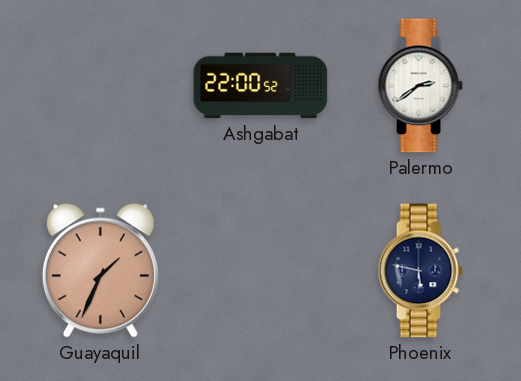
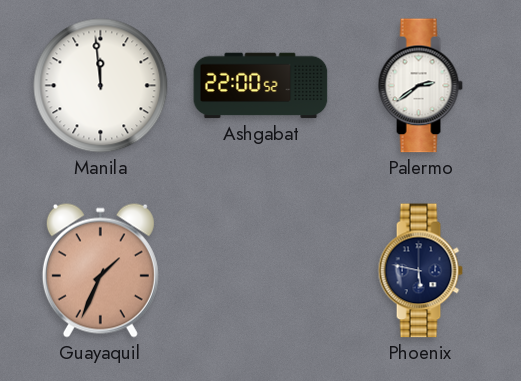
Manila: none -> 11:59 (101, 86)
